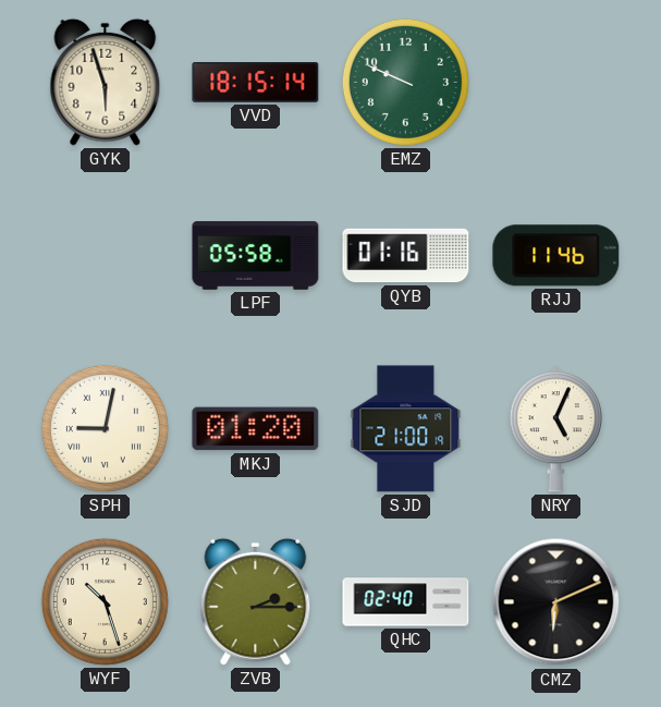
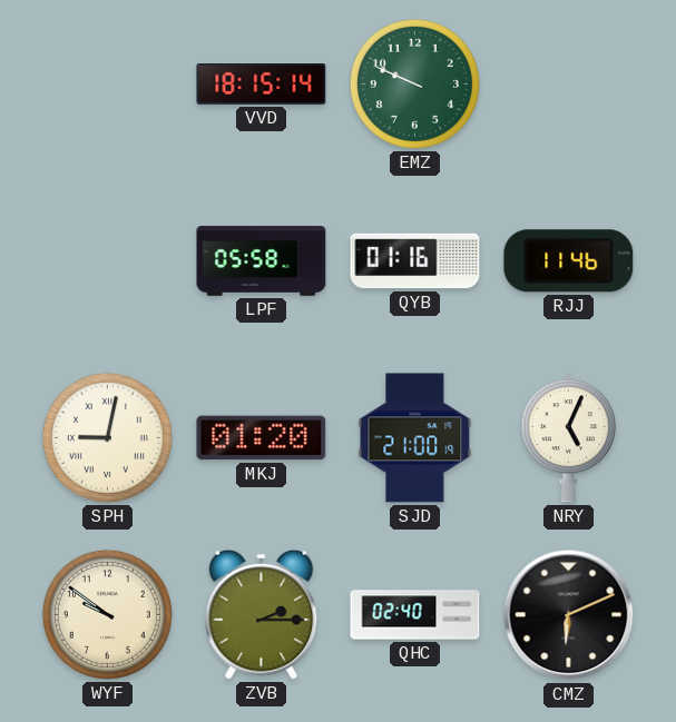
GYK: 5:57 -> none (106, 82)
WYF: 10:27 -> 9:51 (107, 614)
